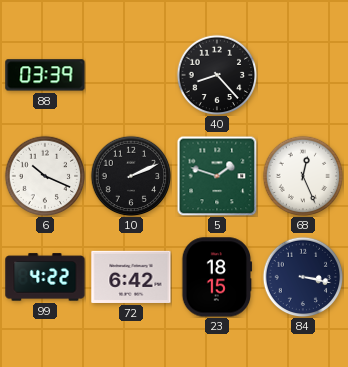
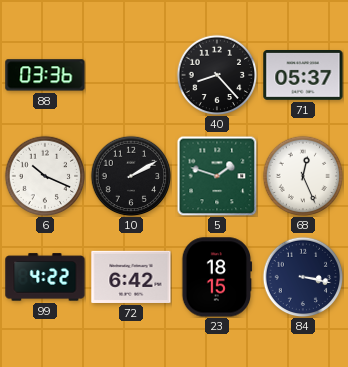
88: 03:39 -> 03:36 (45, 75)
71: none -> 05:37 (303, 76)
10: 2:11 -> 2:10 (131, 176)
